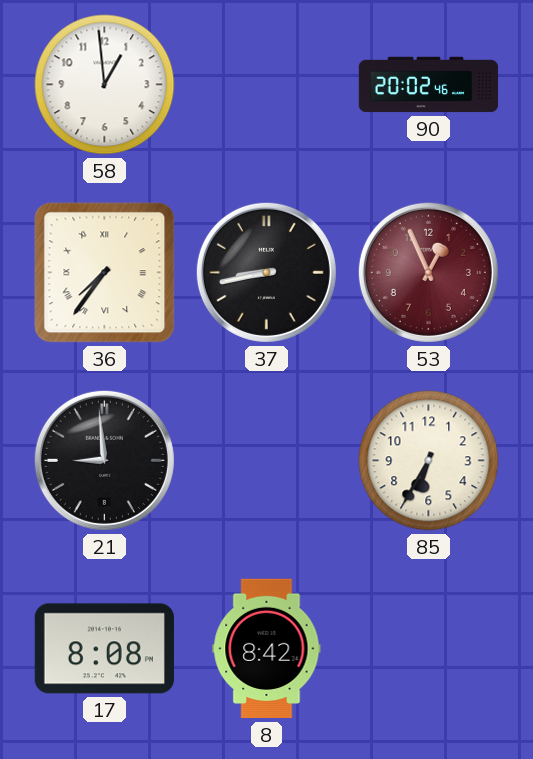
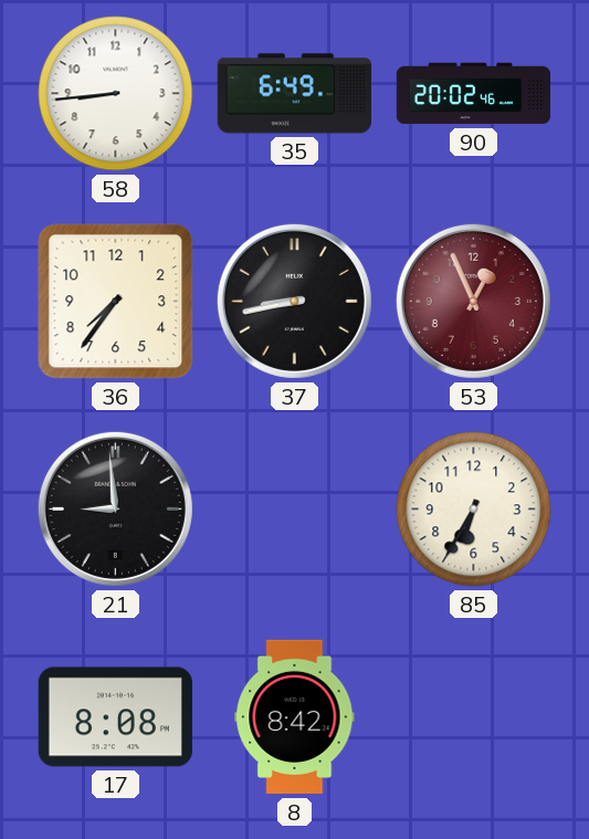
58: 12:59 -> 8:44 (116, 94)
35: none -> 6:49 (294, 94)
36 numerals: Roman -> Arabic (116, 302)
